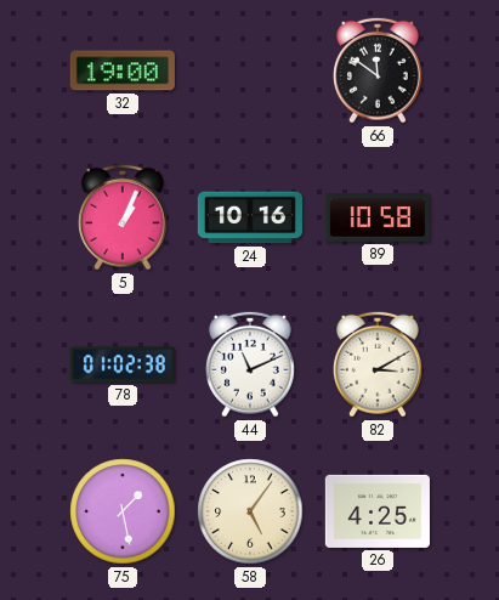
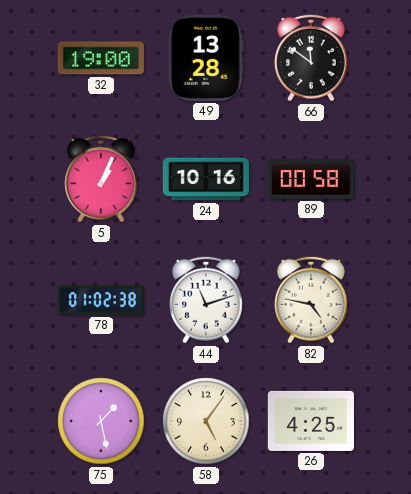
49: none -> 13:28 (206, 58)
89: 10:58 -> 00:58 (311, 179)
44: 11:11 -> 11:12 (207, 300)
82: 3:10 -> 4:47 (312, 300)
